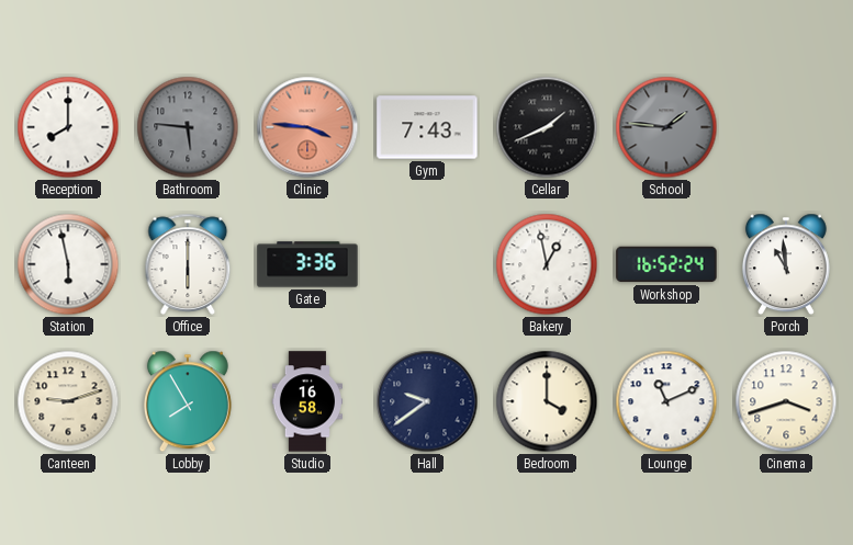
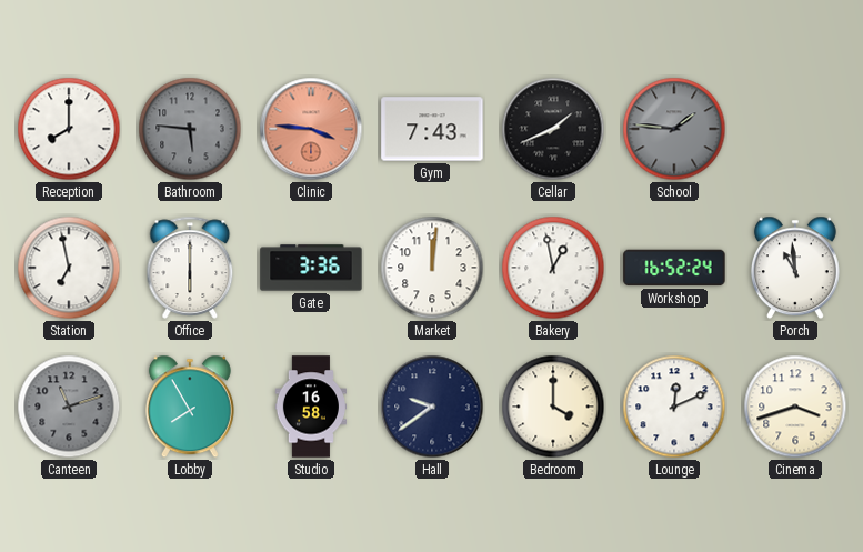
Station: 5:58 -> 6:58 (69, 268)
Market: none -> 12:01 (432, 268)
Canteen: 9:12 -> 11:12 (69, 407)
Canteen dial: cream -> grey (69, 407)
Lounge: 11:11 -> 12:11 (674, 407)
